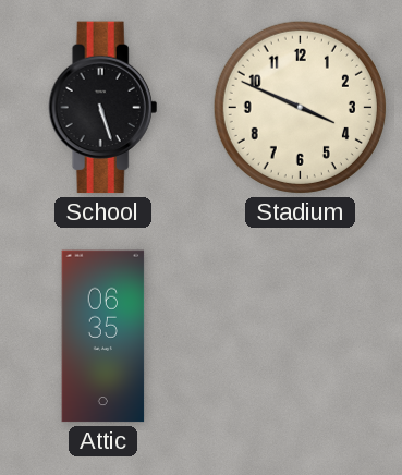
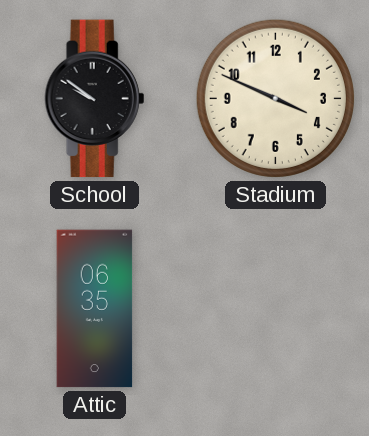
School: 5:27 -> 9:51 (95, 99)
